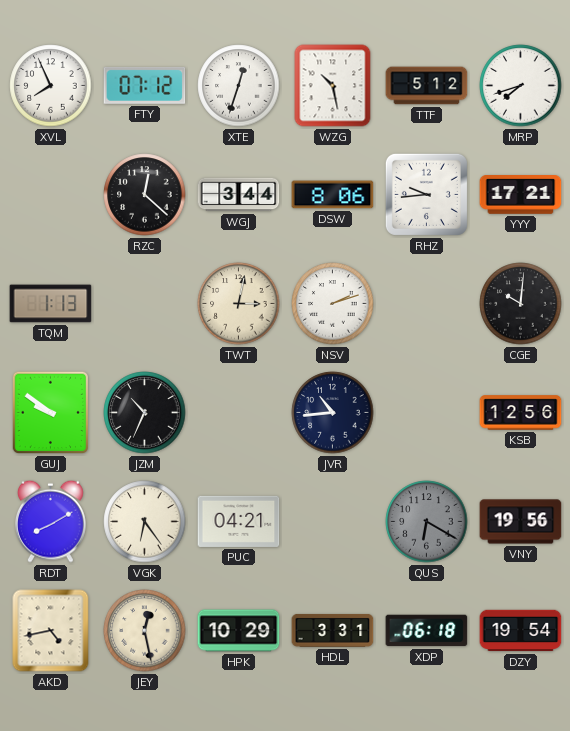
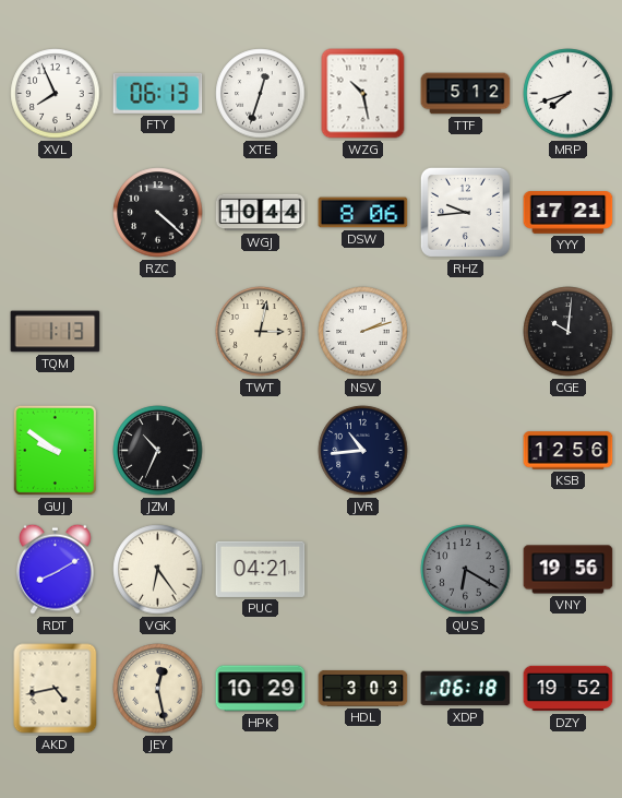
FTY: 07:12 -> 06:13 (158, 93)
RZC: 12:22 -> 4:22 (158, 213)
WGJ: 3:44 -> 10:44 (261, 213)
HDL: 3:31 -> 3:03 (363, 688)
DZY: 19:54 -> 19:52 (569, 689)
